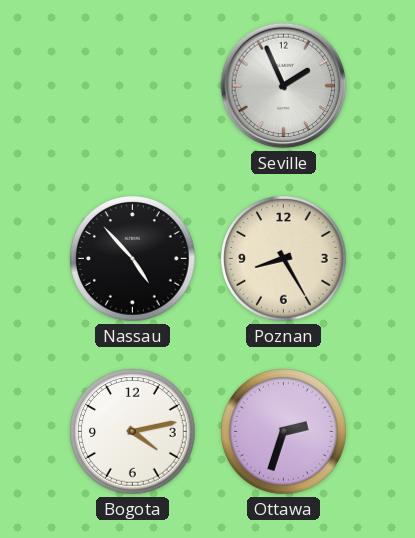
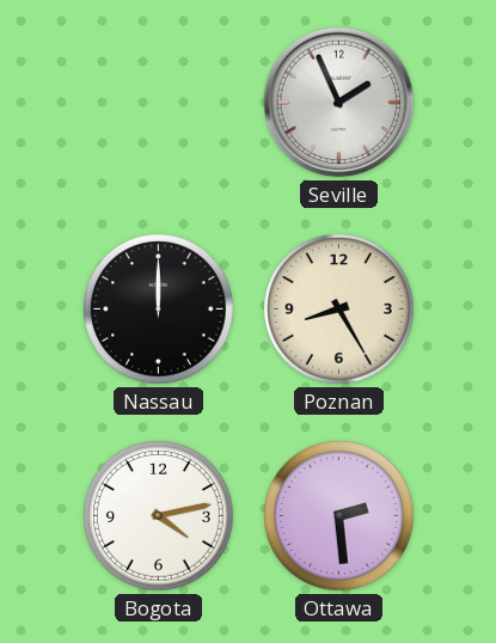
Nassau: 4:53 -> 12:00 (159, 310)
Ottawa: 2:33 -> 2:29 (339, 516)
